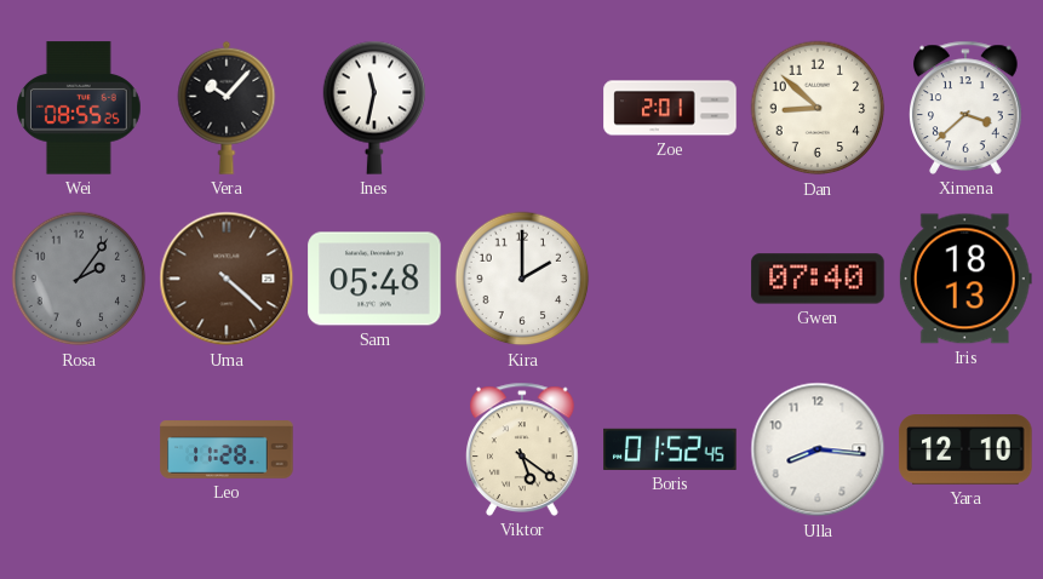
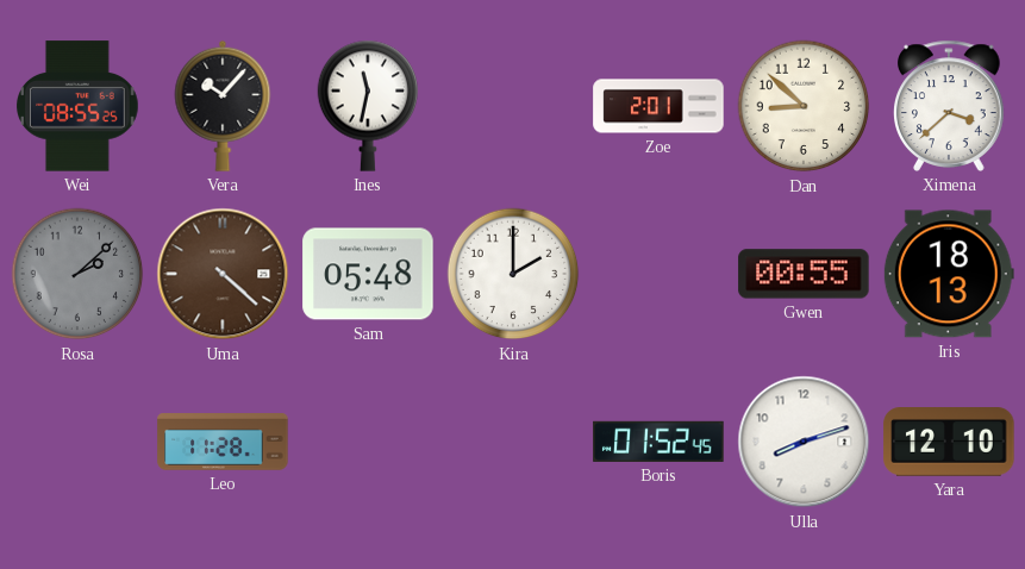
Rosa: 2:06 -> 2:08 (77, 274)
Gwen: 07:40 -> 00:55 (804, 274)
Viktor: 5:21 -> none (523, 449)
Ulla: 8:16 -> 8:12 (804, 442)
